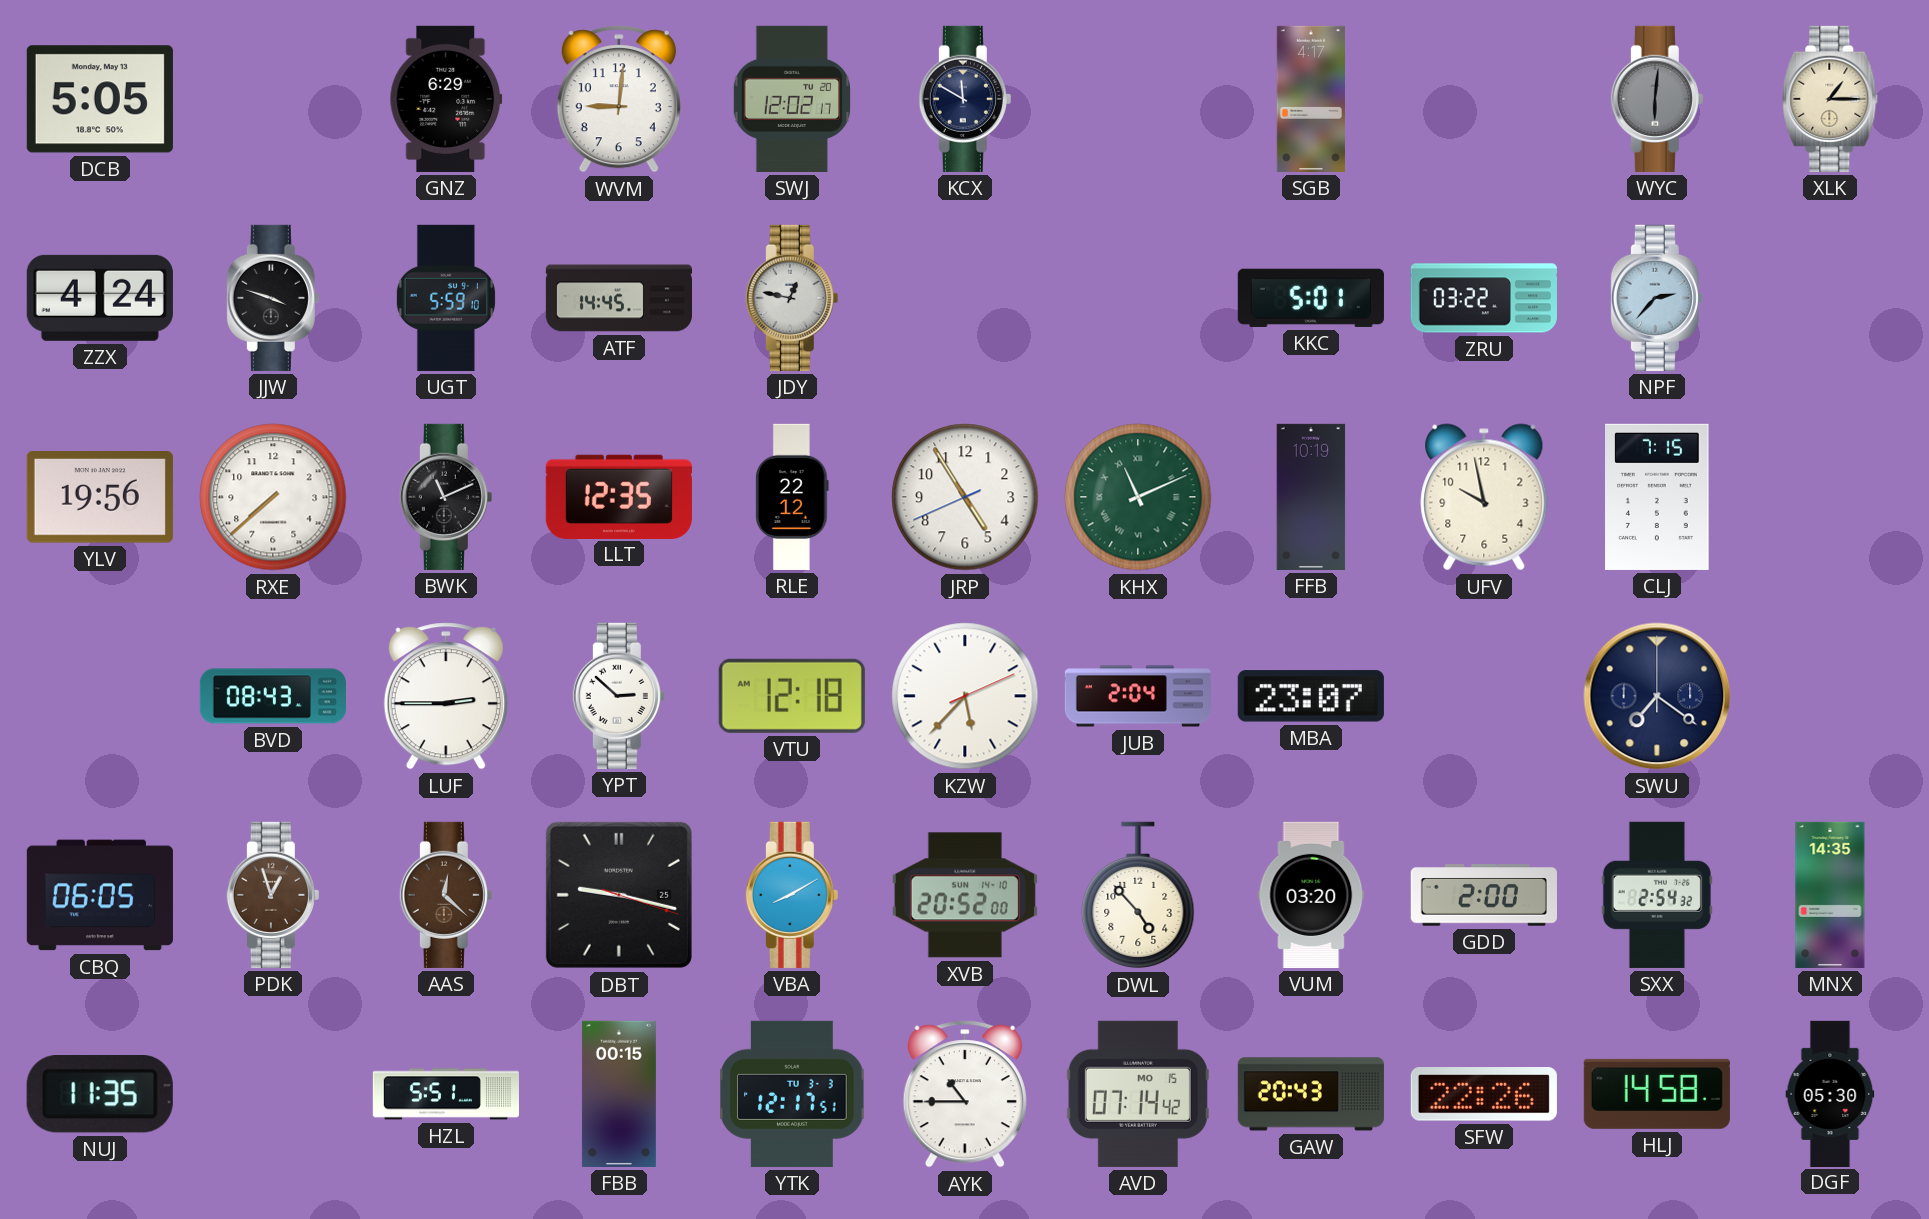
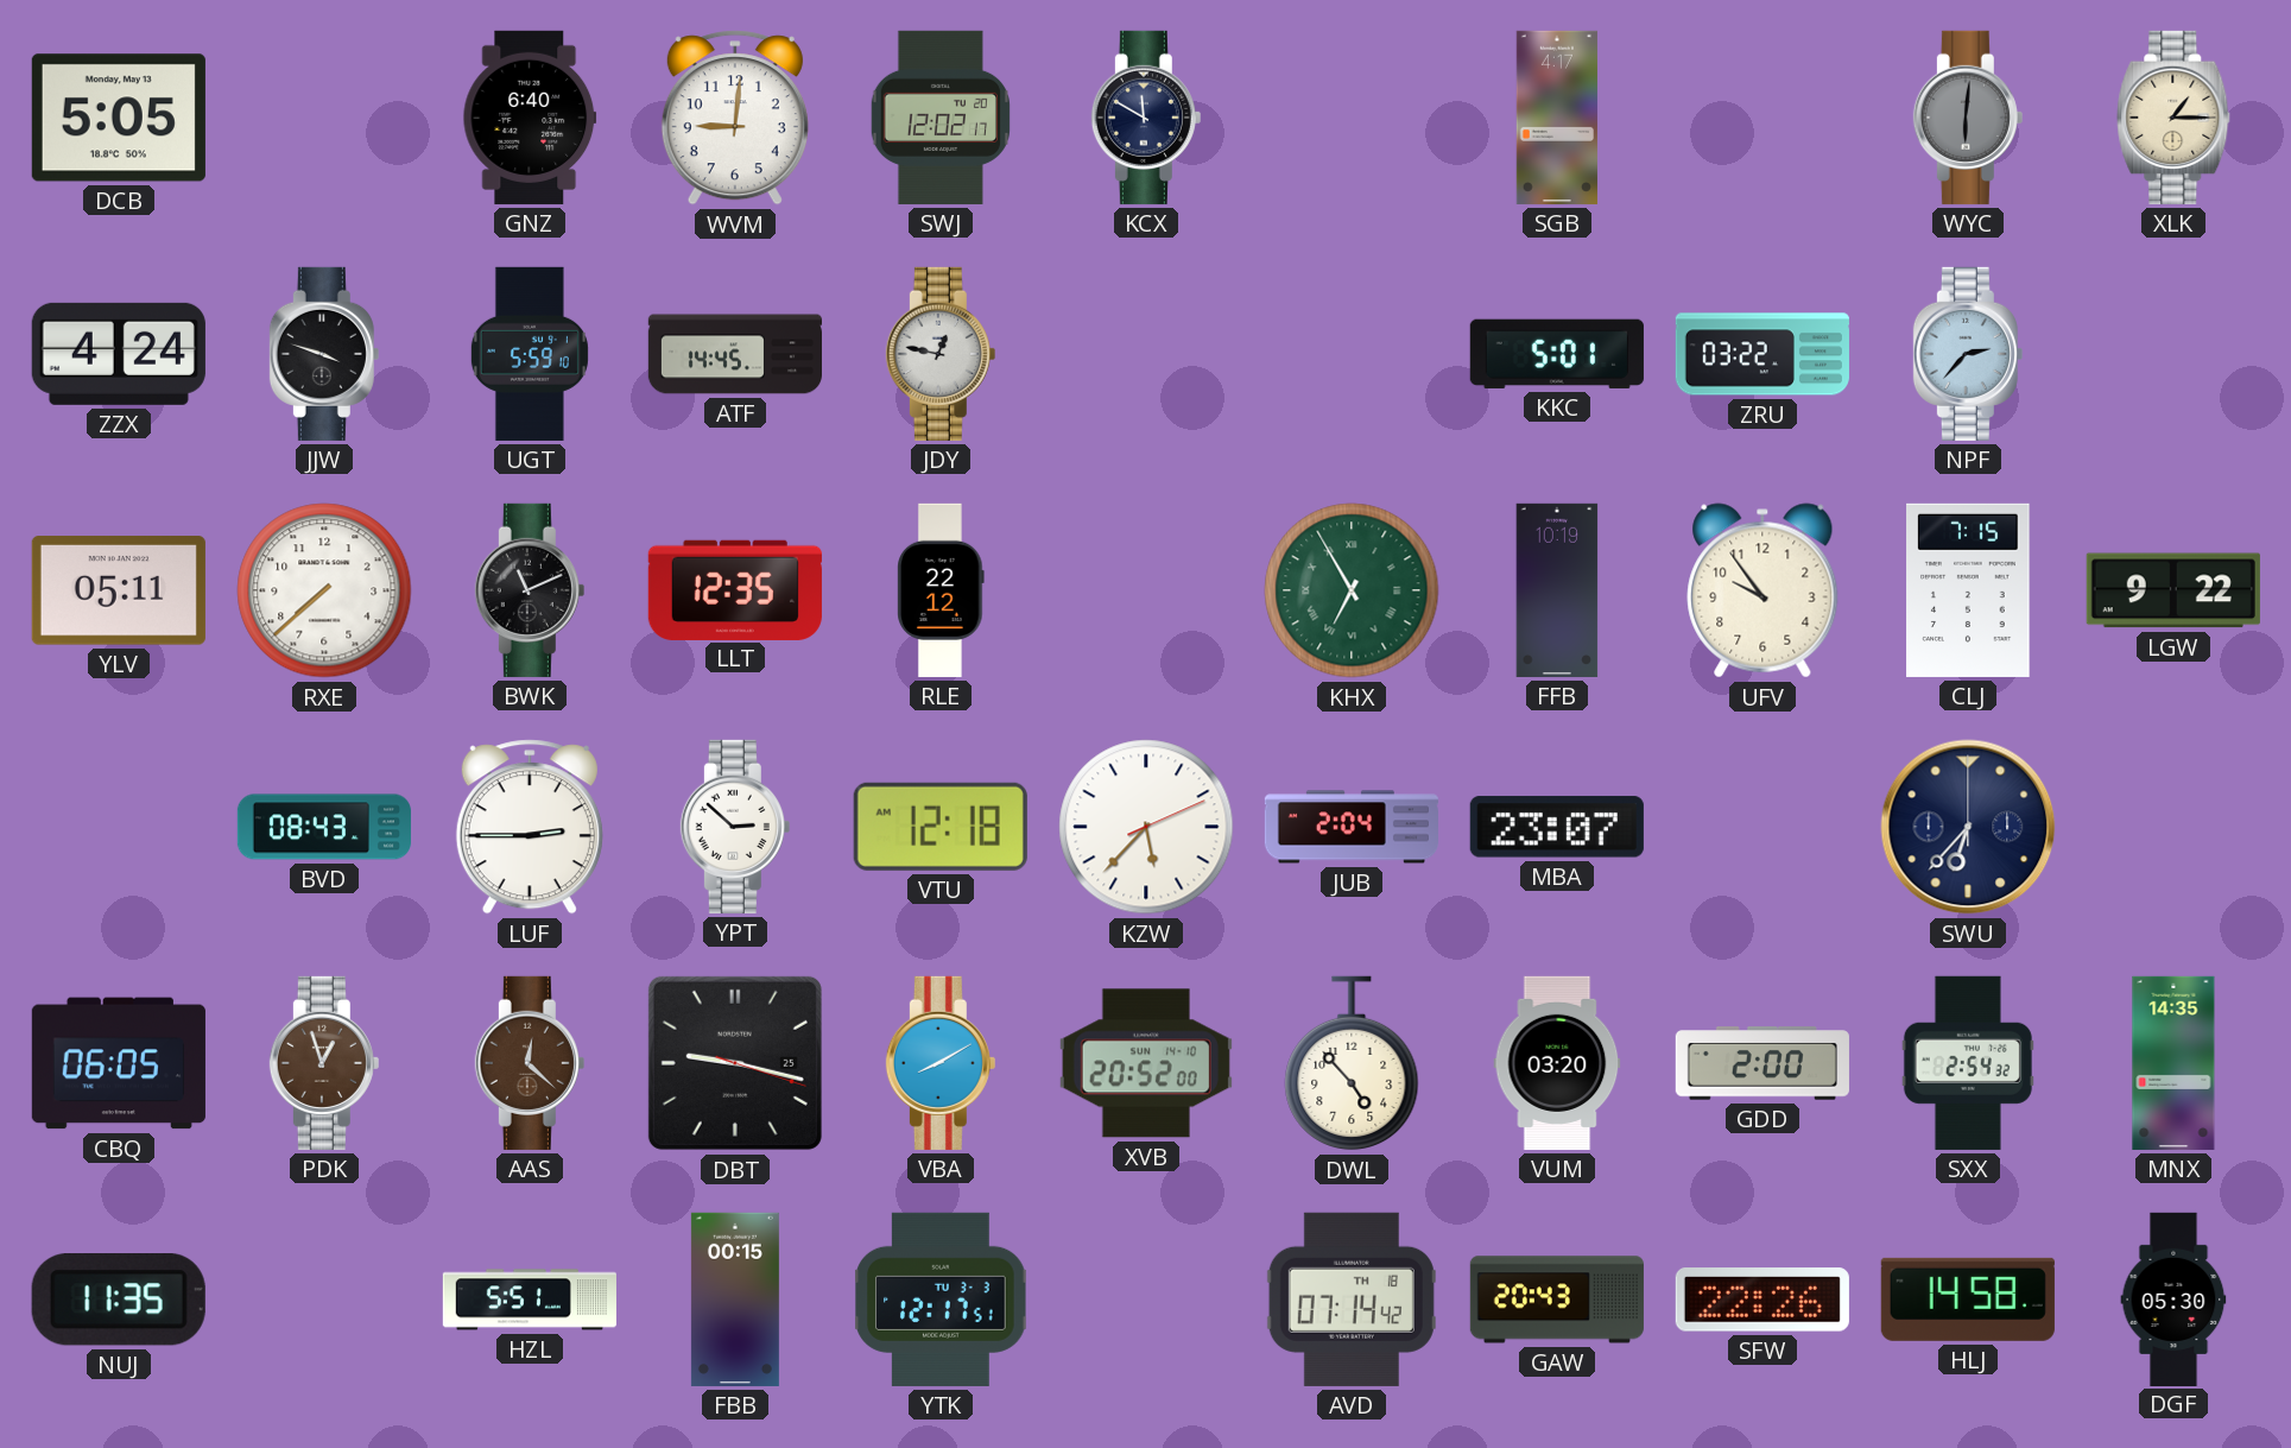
GNZ: 6:29 -> 6:40 (530, 118)
YLV: 19:56 -> 05:11 (119, 590)
JRP: 4:54 -> none (965, 497)
KHX: 11:11 -> 6:55 (1352, 590)
UFV: 9:58 -> 9:54 (1762, 590)
LGW: none -> 9:22 (2173, 590)
SWU: 7:21 -> 6:37 (1968, 827)
AYK: 10:45 -> none (965, 1094)
AVD date: MO 15 -> TH 18 (1352, 1300)
